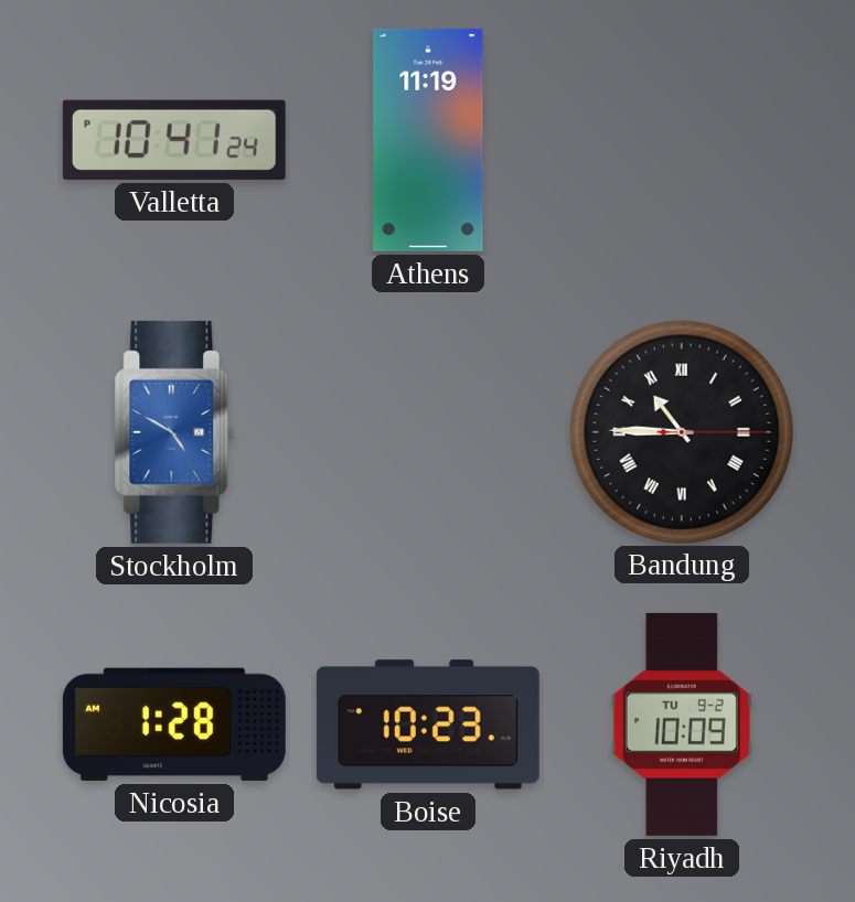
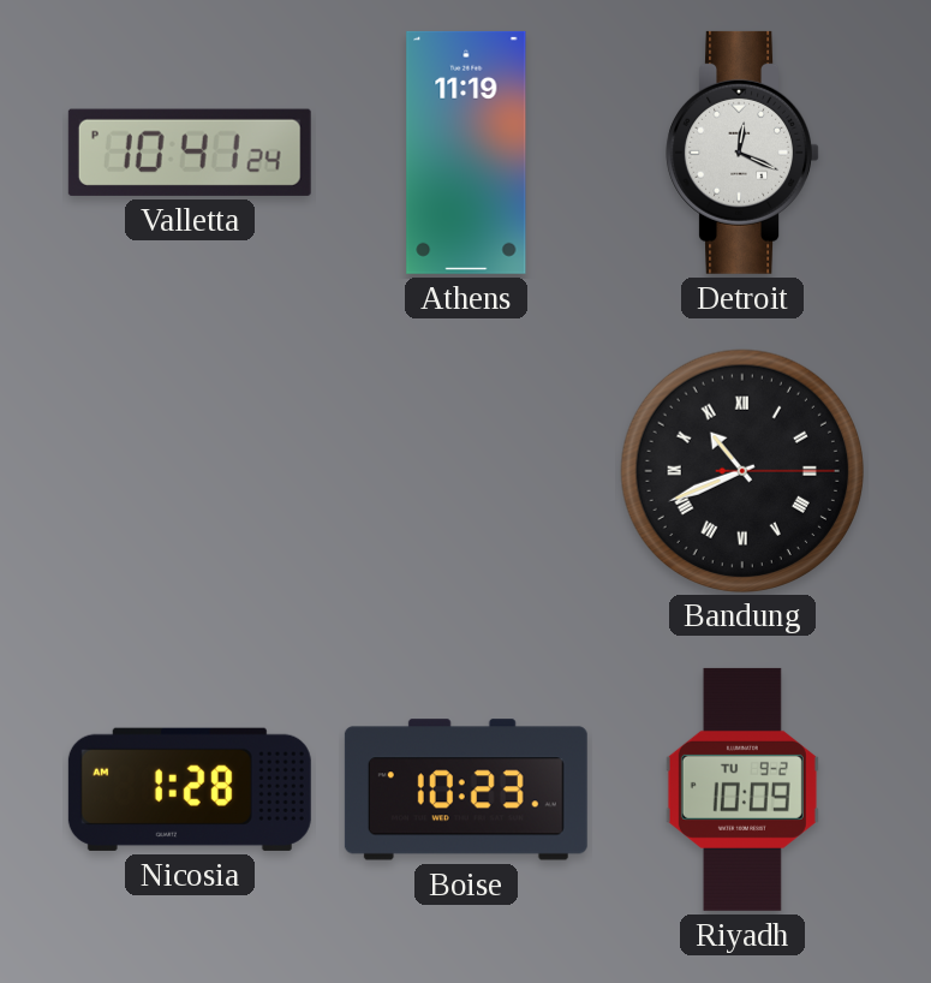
Detroit: none -> 12:19 (742, 153)
Stockholm: 4:50 -> none (174, 432)
Bandung: 10:45 -> 10:41 (741, 470)
